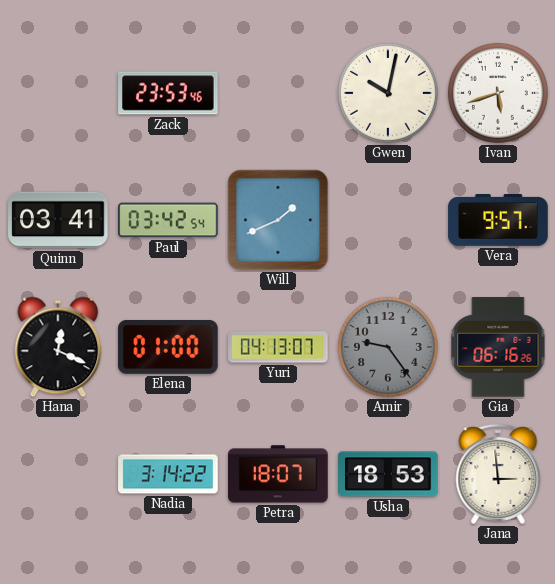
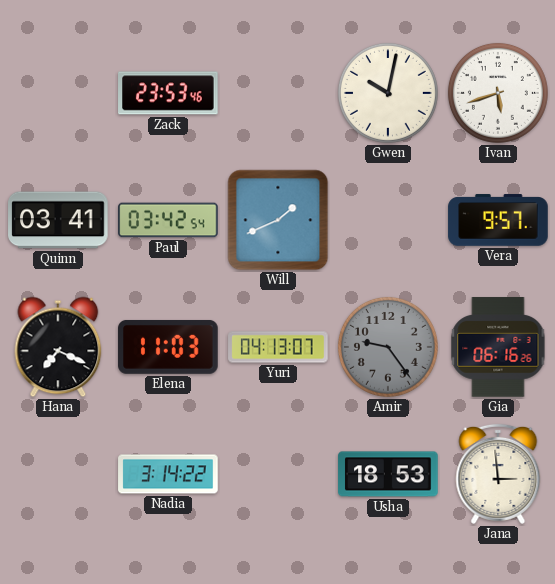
Hana: 12:19 -> 7:19 (58, 347)
Elena: 01:00 -> 11:03 (168, 347)
Petra: 18:07 -> none (278, 474)
